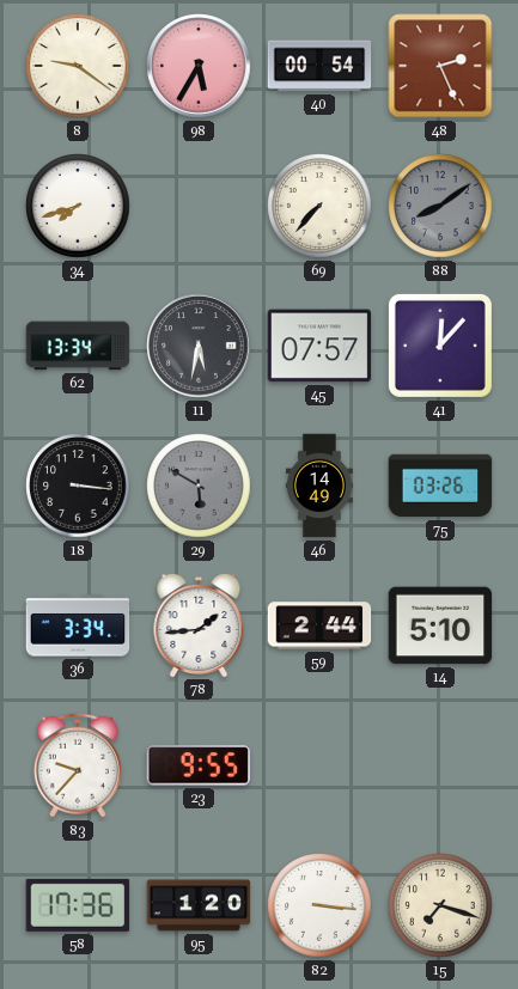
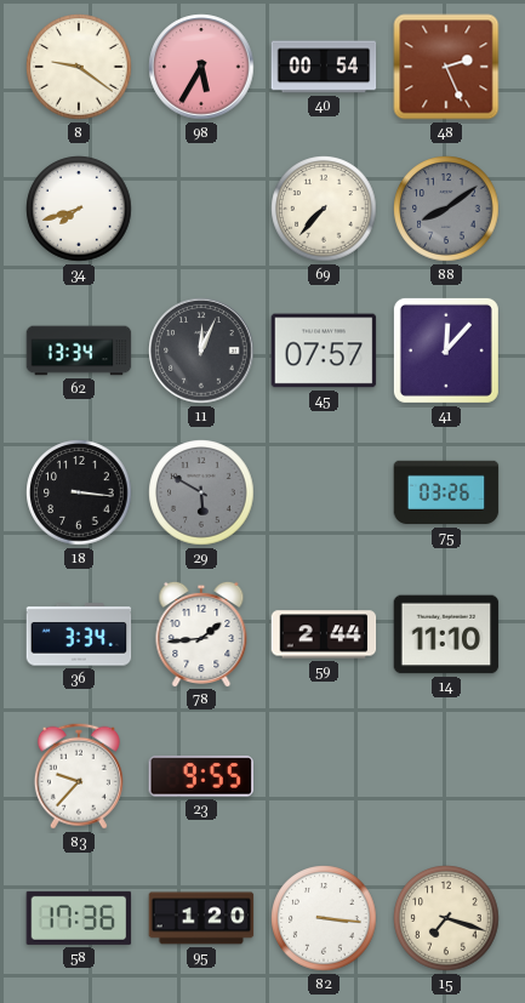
11: 5:32 -> 12:04 (201, 351)
46: 14:49 -> none (319, 486)
14: 5:10 -> 11:10 (446, 634)
